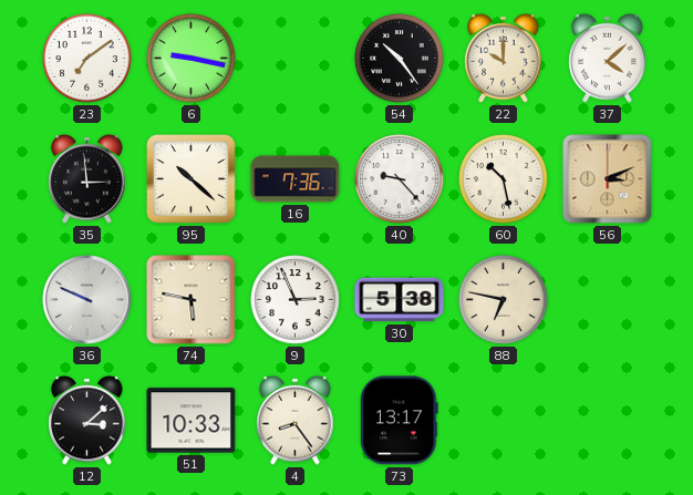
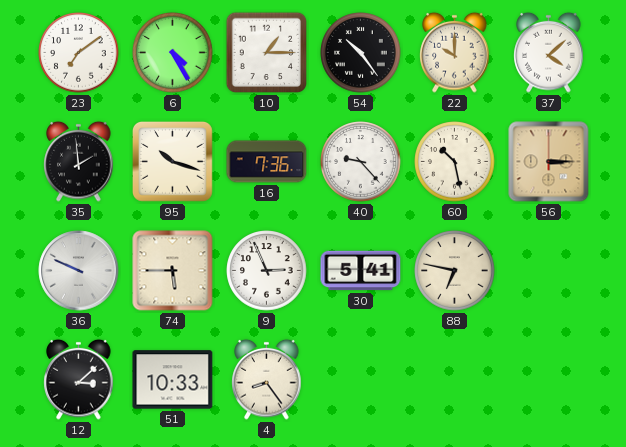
6: 9:17 -> 4:25 (173, 53)
10: none -> 1:15 (267, 53)
35: 2:59 -> 1:59 (79, 161)
95: 10:22 -> 10:18 (173, 162)
56: 3:11 -> 3:15 (549, 162)
74: 5:47 -> 5:45 (173, 271)
30: 5:38 -> 5:41 (361, 271)
73: 13:17 -> none (400, 421)
